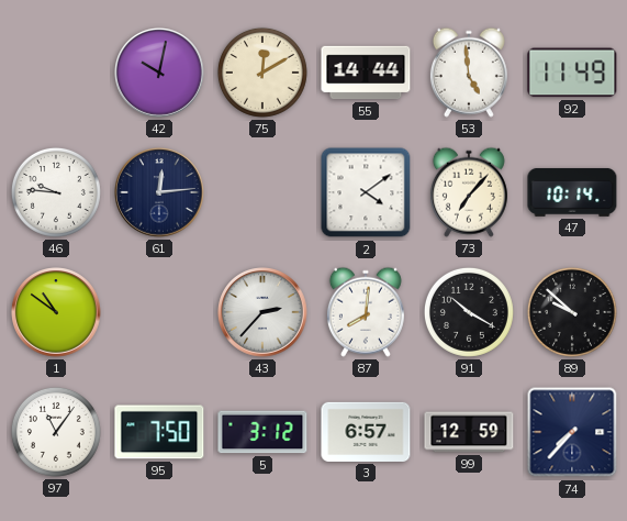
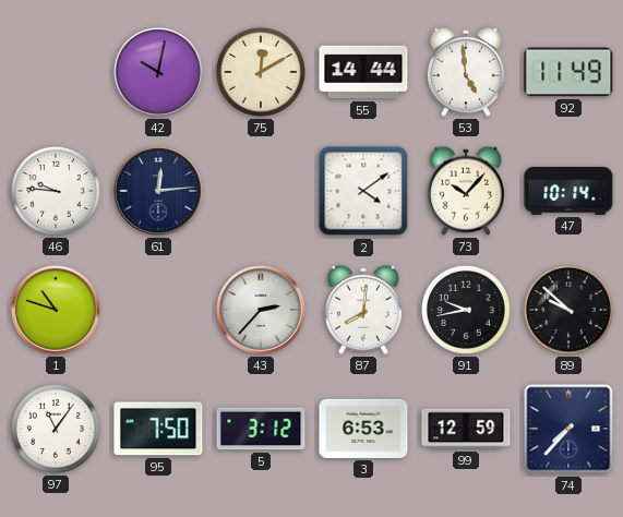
73: 7:07 -> 10:07 (466, 191)
1: 10:51 -> 10:48 (56, 310)
91: 10:20 -> 9:43 (466, 310)
3: 6:57 -> 6:53 (363, 429)
